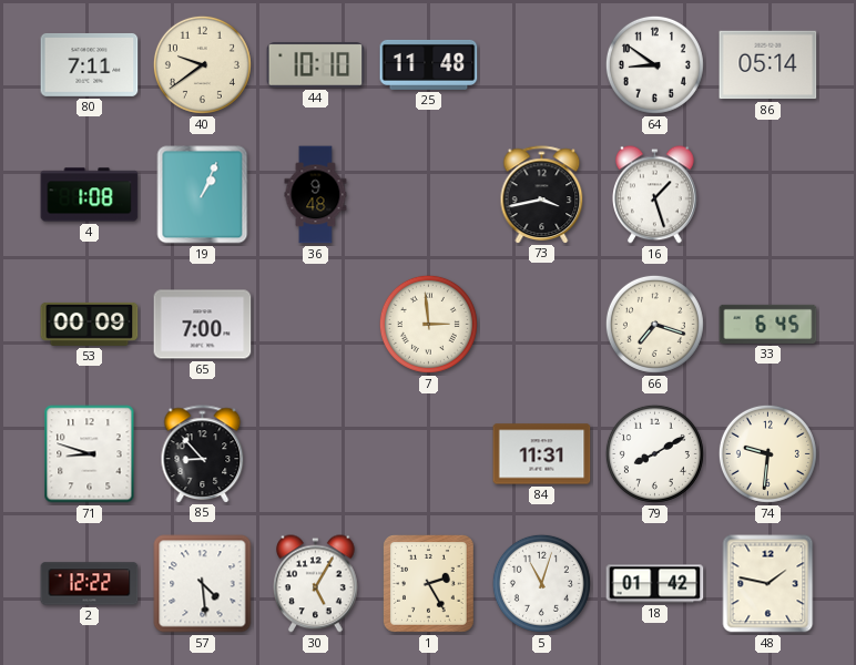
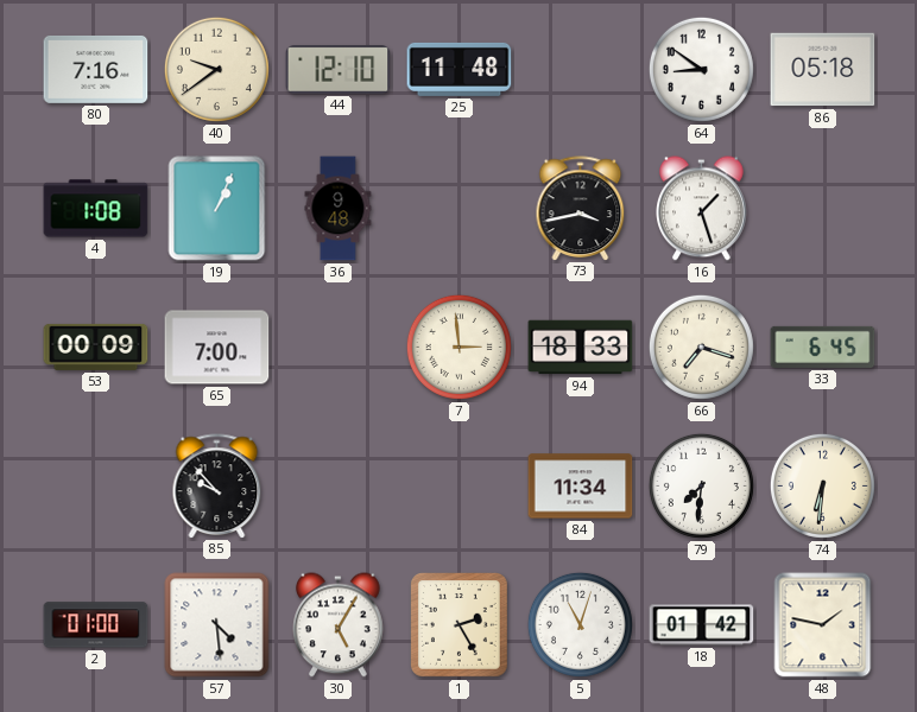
80: 7:11 -> 7:16 (96, 69)
44: 10:10 -> 12:10 (339, 70)
86: 05:14 -> 05:18 (823, 70)
94: none -> 18:33 (581, 348)
71: 8:48 -> none (90, 454)
85: 8:53 -> 9:53 (217, 485)
84: 11:31 -> 11:34 (581, 487)
79: 8:10 -> 7:31 (701, 485)
74: 9:31 -> 6:31 (822, 485)
2: 12:22 -> 01:00 (96, 625)
